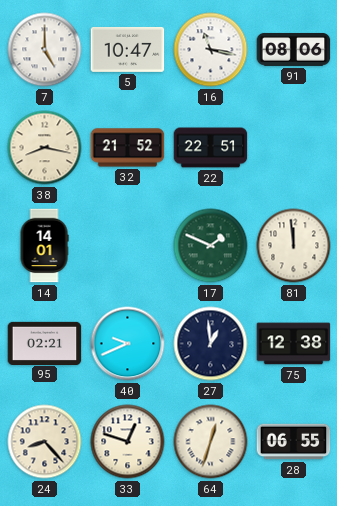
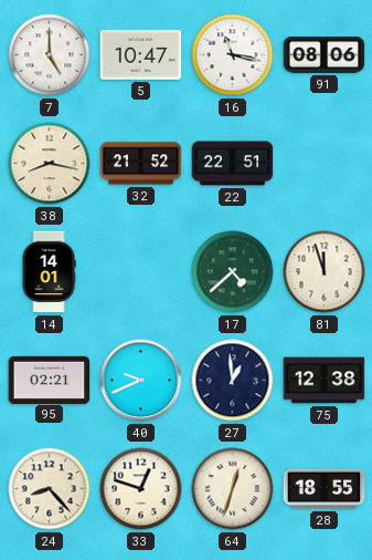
17: 1:49 -> 4:38 (233, 272)
81: 11:59 -> 11:57 (325, 272)
28: 06:55 -> 18:55 (325, 489)
